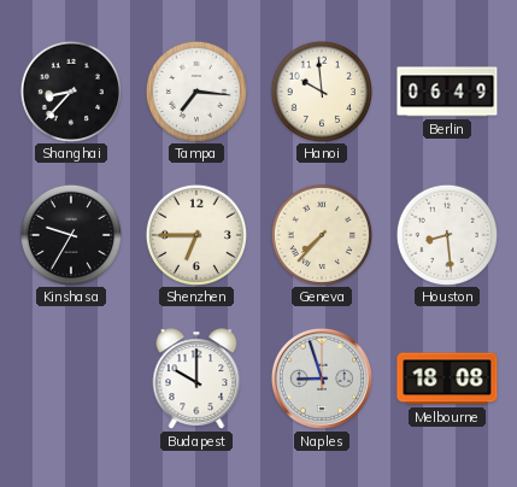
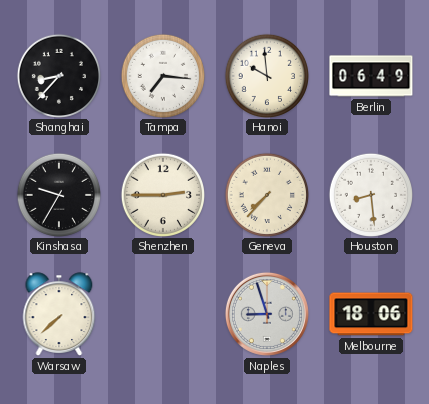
Shenzhen: 6:45 -> 2:45 (162, 194)
Warsaw: none -> 7:38 (59, 314)
Budapest: 10:00 -> none (196, 379)
Melbourne: 18:08 -> 18:06 (371, 314)
